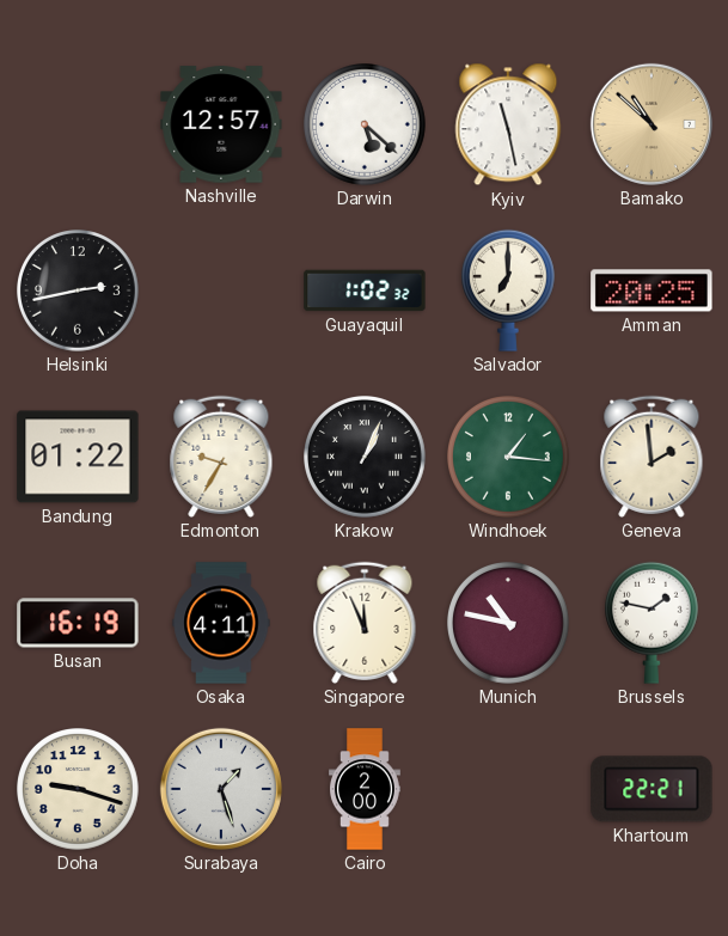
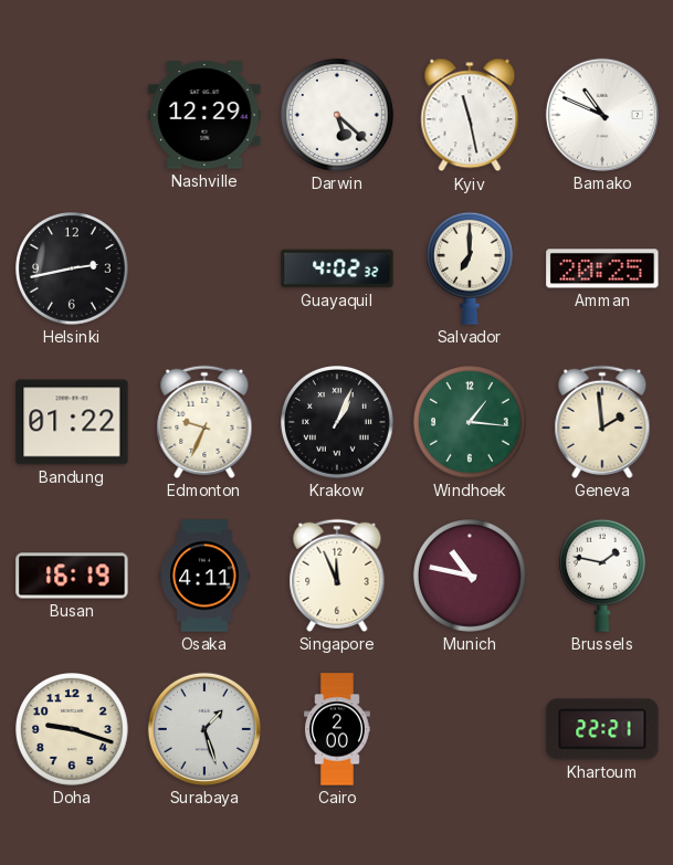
Nashville: 12:57 -> 12:29 (204, 115)
Bamako: 10:52 -> 10:49 (602, 115)
Bamako dial: champagne -> white (602, 115)
Guayaquil: 1:02 -> 4:02 (337, 268)
Edmonton: 9:35 -> 9:34 (204, 422)
